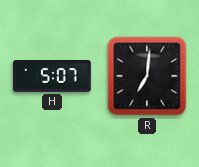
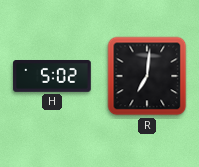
H: 5:07 -> 5:02 (52, 77)
